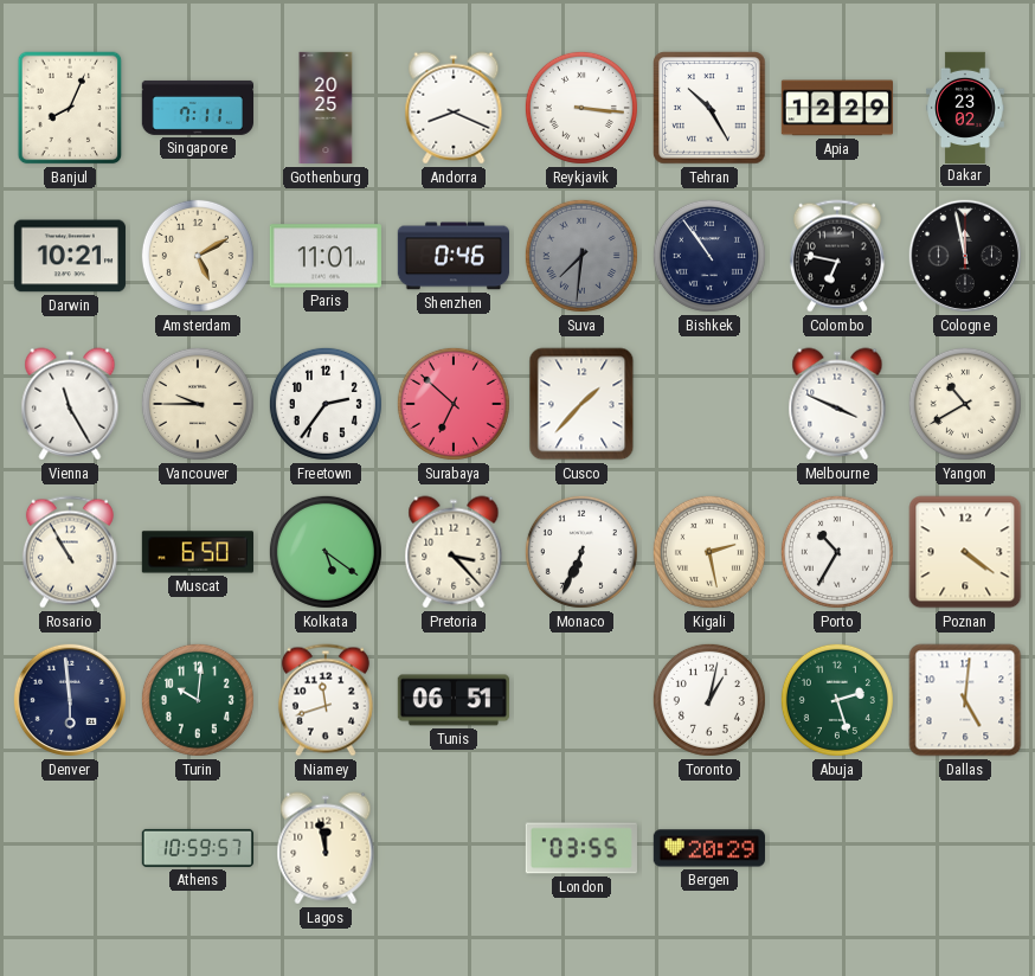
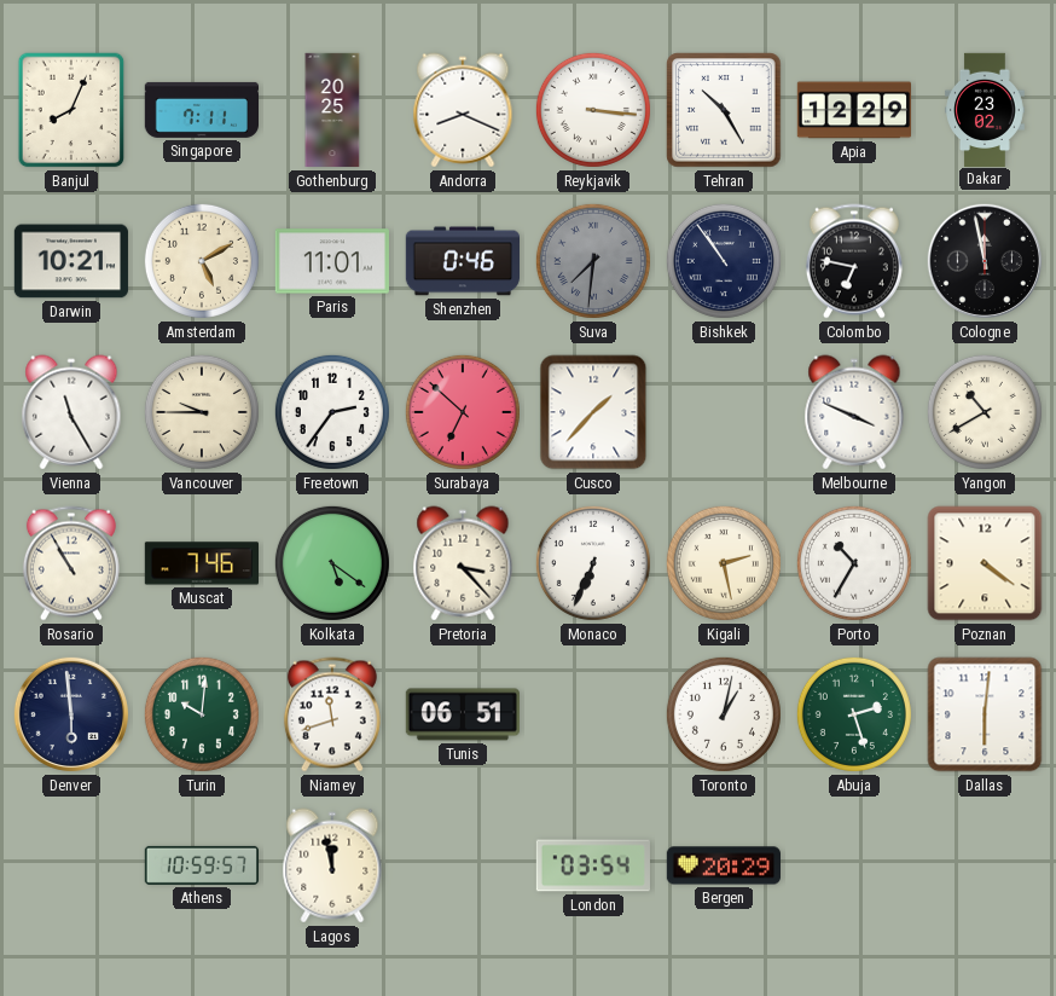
Muscat: 6:50 -> 7:46 (201, 563)
Dallas: 5:01 -> 6:01 (985, 714)
London: 03:55 -> 03:54 (593, 865)
